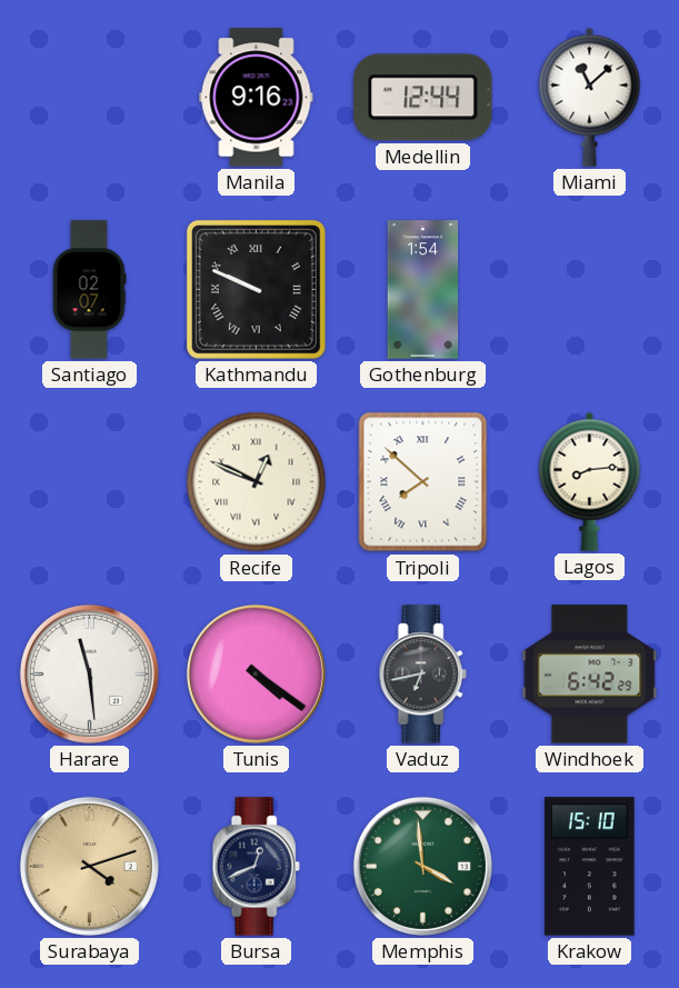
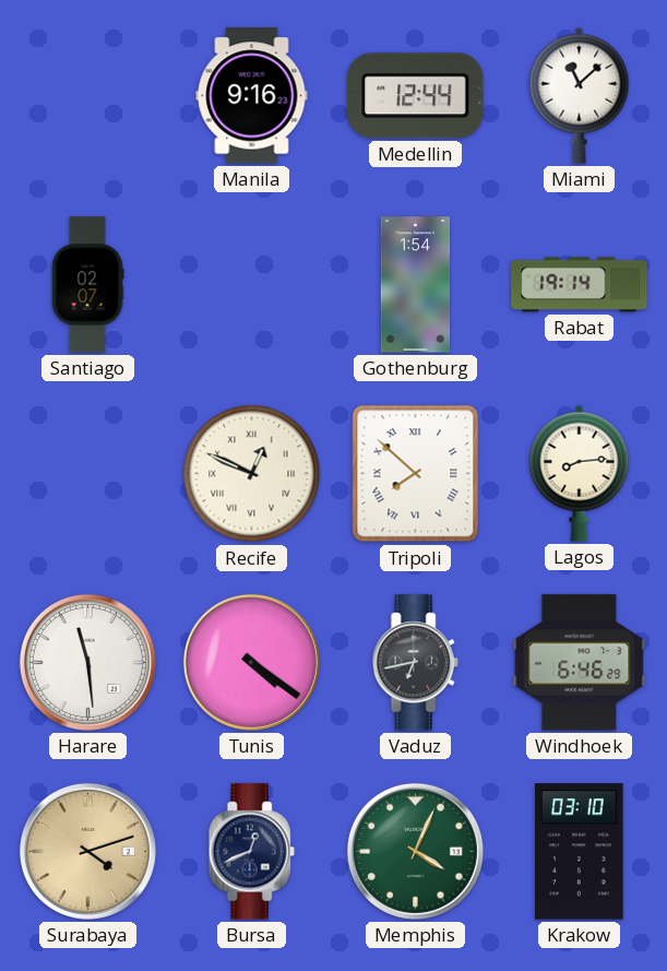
Kathmandu: 9:49 -> none (256, 289)
Rabat: none -> 19:14 (580, 285)
Windhoek: 6:42 -> 6:46 (580, 663)
Memphis: 3:59 -> 4:04 (415, 851)
Krakow: 15:10 -> 03:10 (580, 852)
